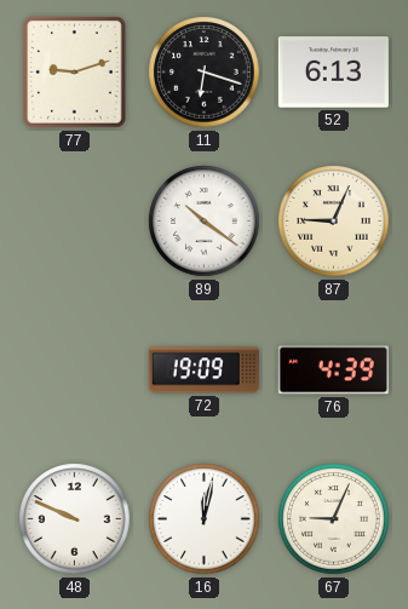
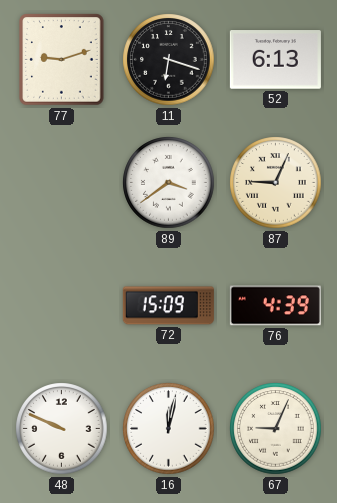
89: 10:21 -> 3:39 (169, 183)
72: 19:09 -> 15:09 (168, 306)
